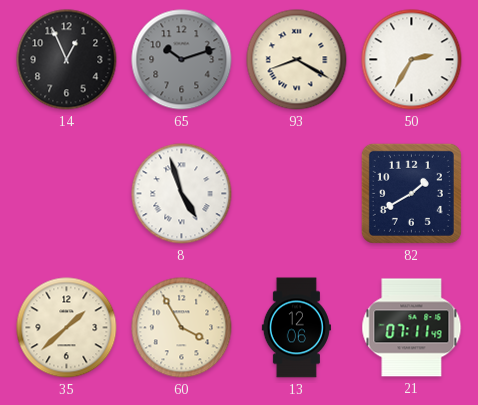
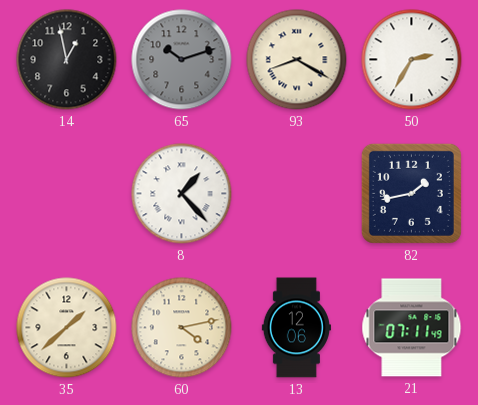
14: 12:56 -> 12:58 (67, 60)
8: 4:57 -> 1:23 (182, 194)
82: 1:40 -> 1:43 (411, 193)
60: 3:55 -> 4:13 (182, 328)
